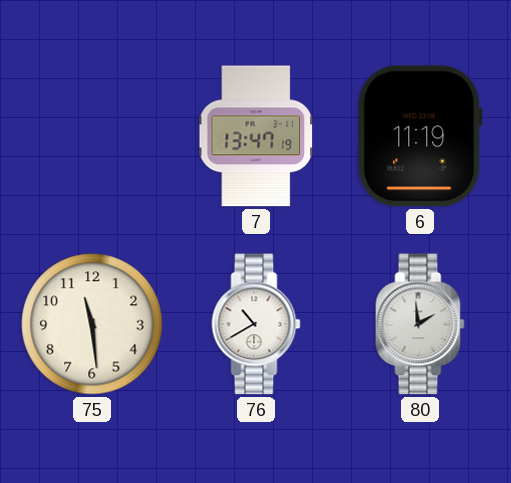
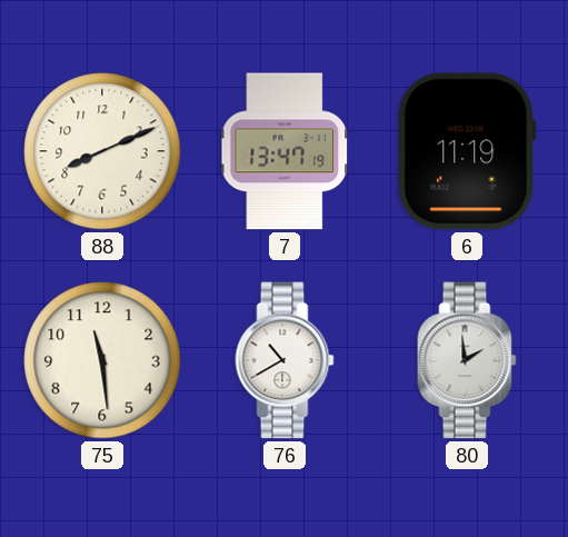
88: none -> 8:11 (102, 151)
